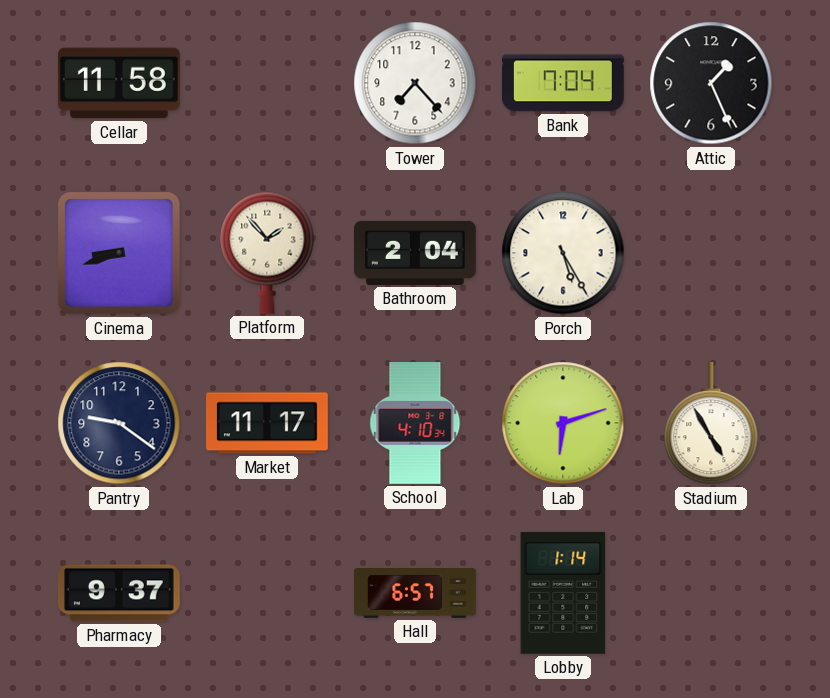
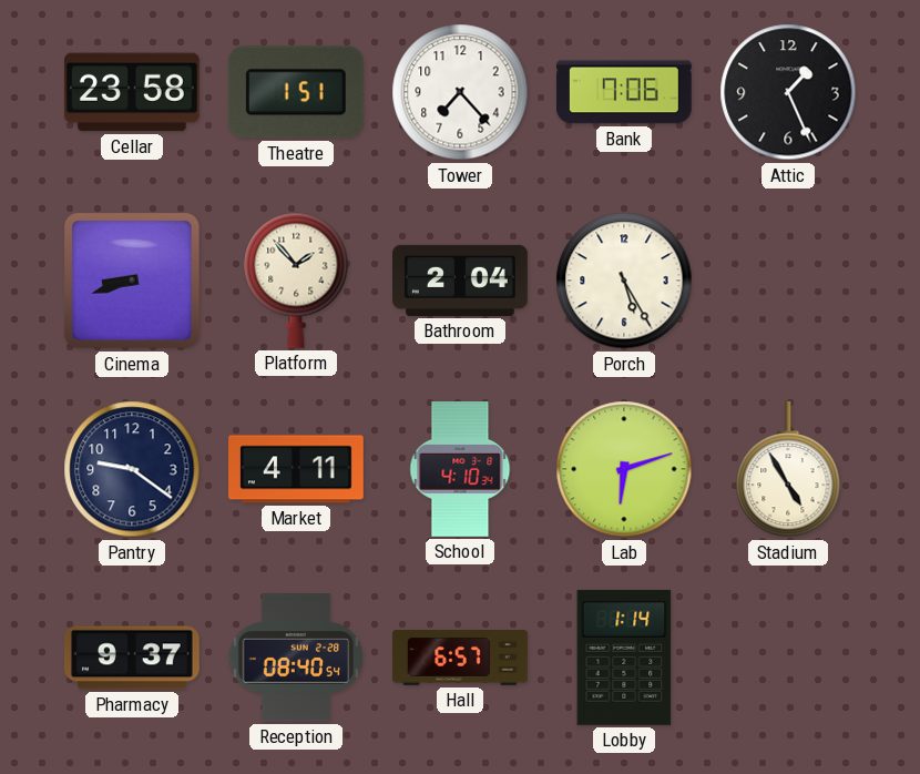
Cellar: 11:58 -> 23:58 (132, 92)
Theatre: none -> 1:51 (296, 92)
Bank: 7:04 -> 7:06 (624, 92)
Market: 11:17 -> 4:11 (297, 469)
Reception: none -> 08:40 (296, 658)
